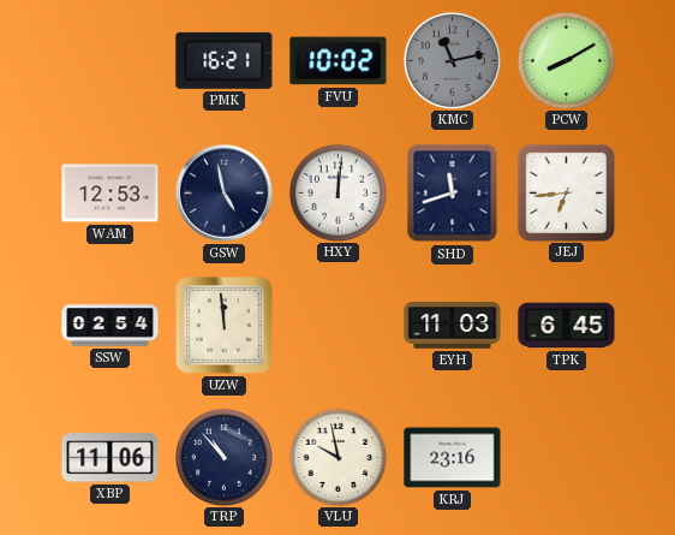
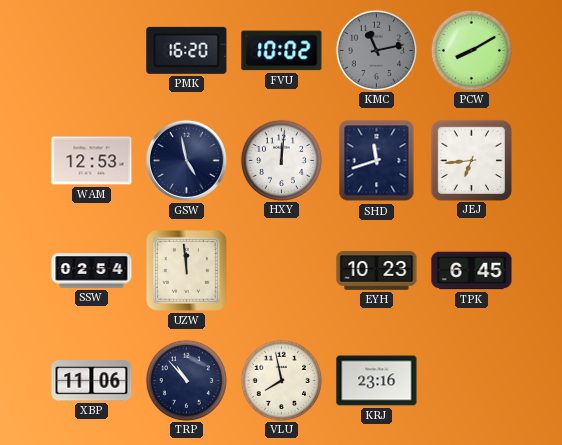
PMK: 16:21 -> 16:20 (187, 50)
EYH: 11:03 -> 10:23 (377, 271)
VLU: 9:58 -> 7:58 (281, 380)
